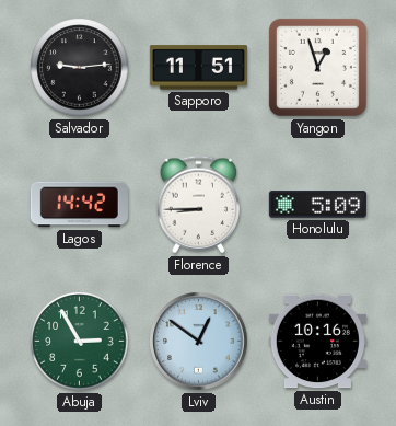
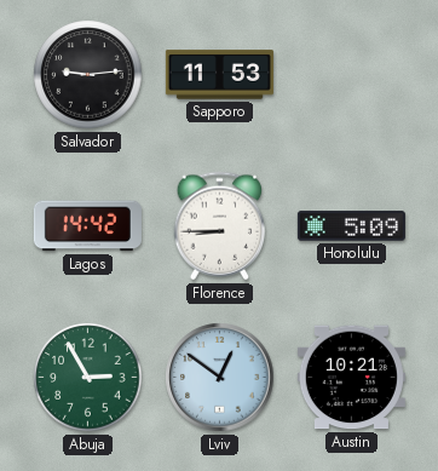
Sapporo: 11:51 -> 11:53 (219, 75)
Yangon: 12:57 -> none (317, 67)
Austin: 10:16 -> 10:21 (351, 378)
